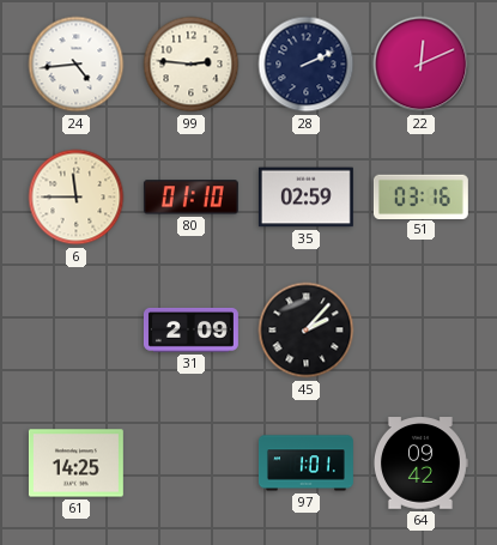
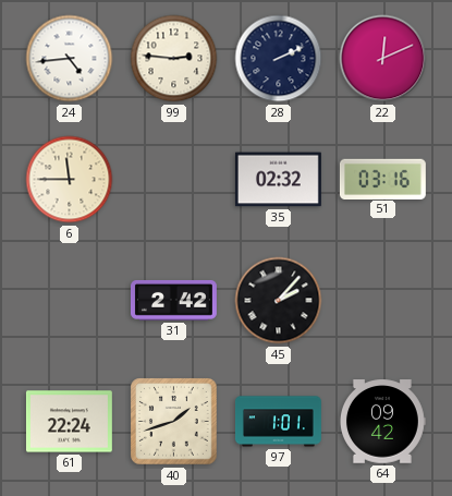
80: 01:10 -> none (190, 198)
35: 02:59 -> 02:32 (278, 180)
31: 2:09 -> 2:42 (173, 301)
61: 14:25 -> 22:24 (69, 422)
40: none -> 1:42 (174, 422)
